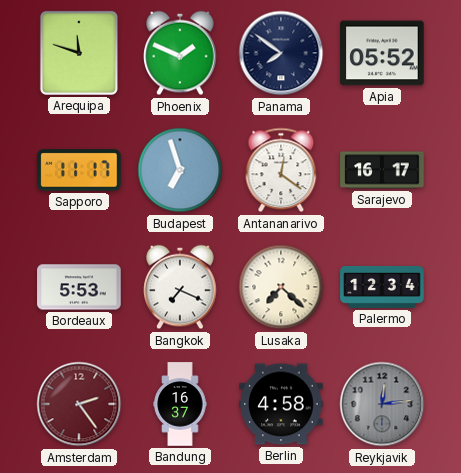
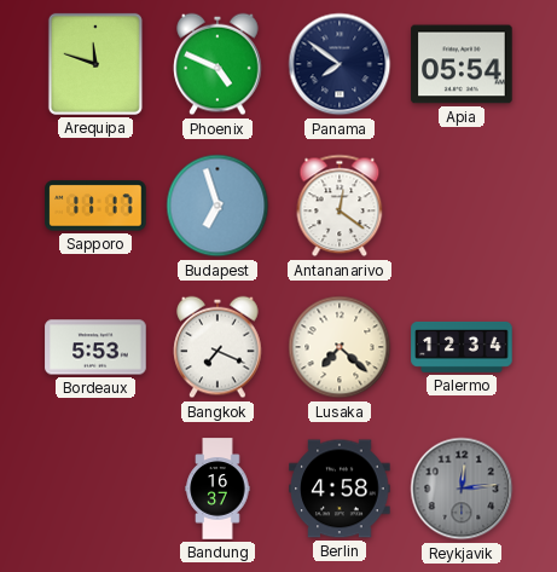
Phoenix: 1:49 -> 4:49 (217, 64)
Apia: 05:52 -> 05:54 (462, 64)
Sarajevo: 16:17 -> none (382, 170)
Amsterdam: 2:24 -> none (79, 404)
